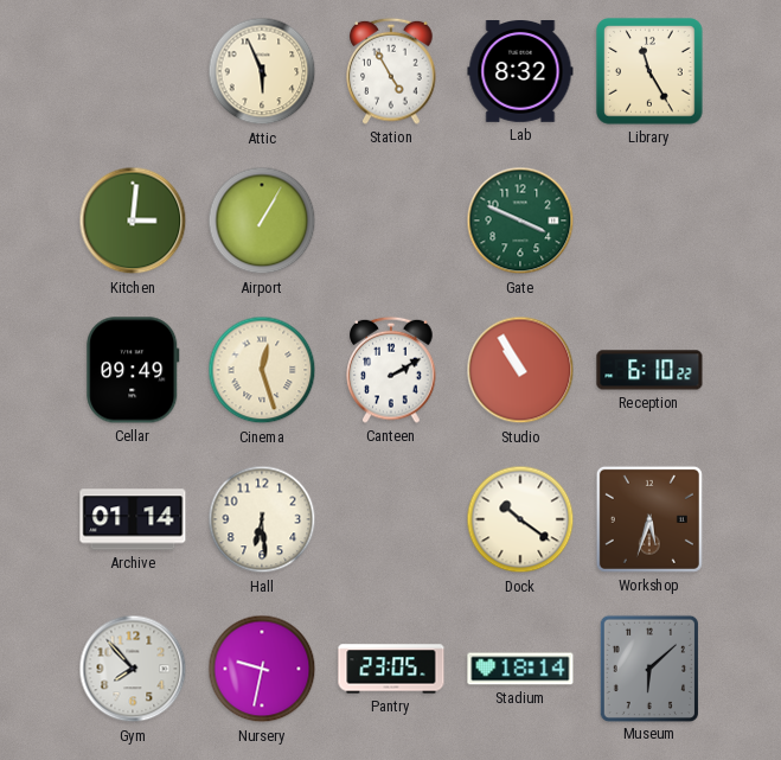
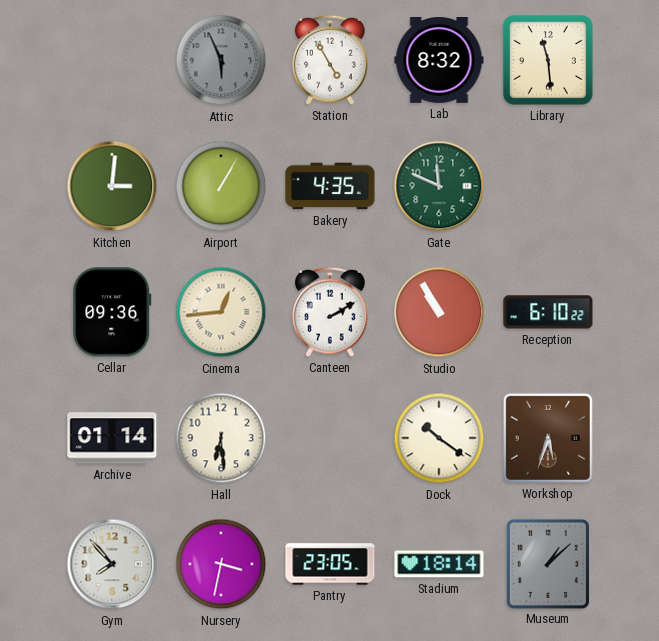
Attic dial: cream -> grey (221, 60)
Library: 11:25 -> 11:29 (548, 60)
Bakery: none -> 4:35 (330, 186)
Gate: 3:49 -> 11:49 (439, 186)
Cellar: 09:49 -> 09:36 (112, 312)
Cinema: 12:27 -> 12:44 (221, 312)
Nursery: 9:32 -> 3:32 (221, 564)
Museum: 6:08 -> 1:08 (548, 563)
